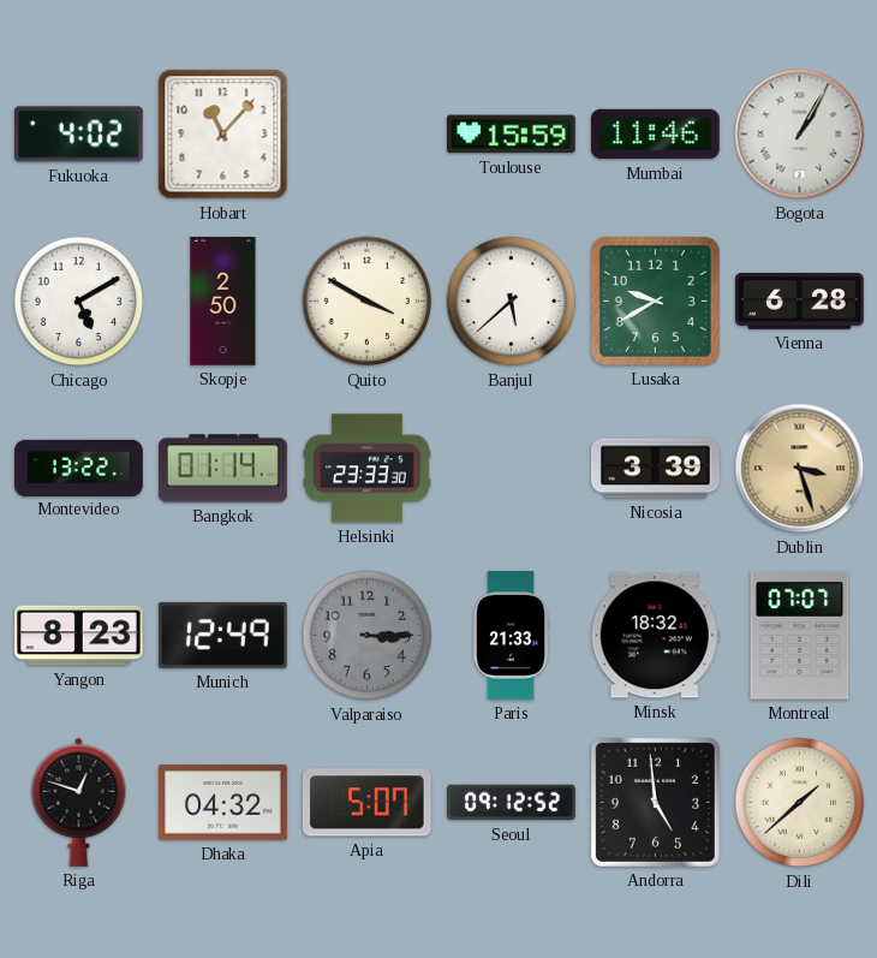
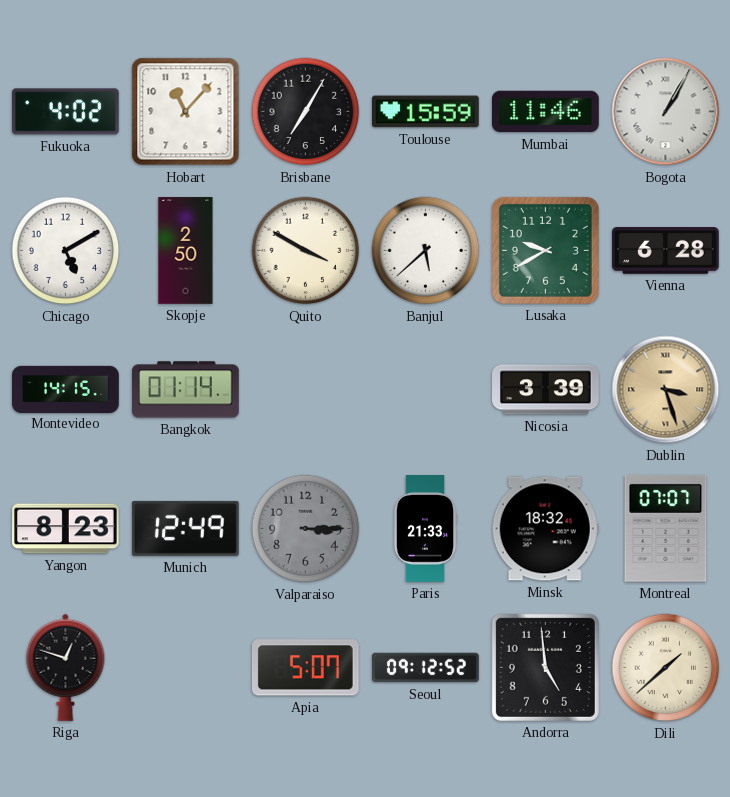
Brisbane: none -> 7:05 (306, 112)
Montevideo: 13:22 -> 14:15 (66, 389)
Helsinki: 23:33 -> none (368, 469)
Dhaka: 04:32 -> none (223, 803)
